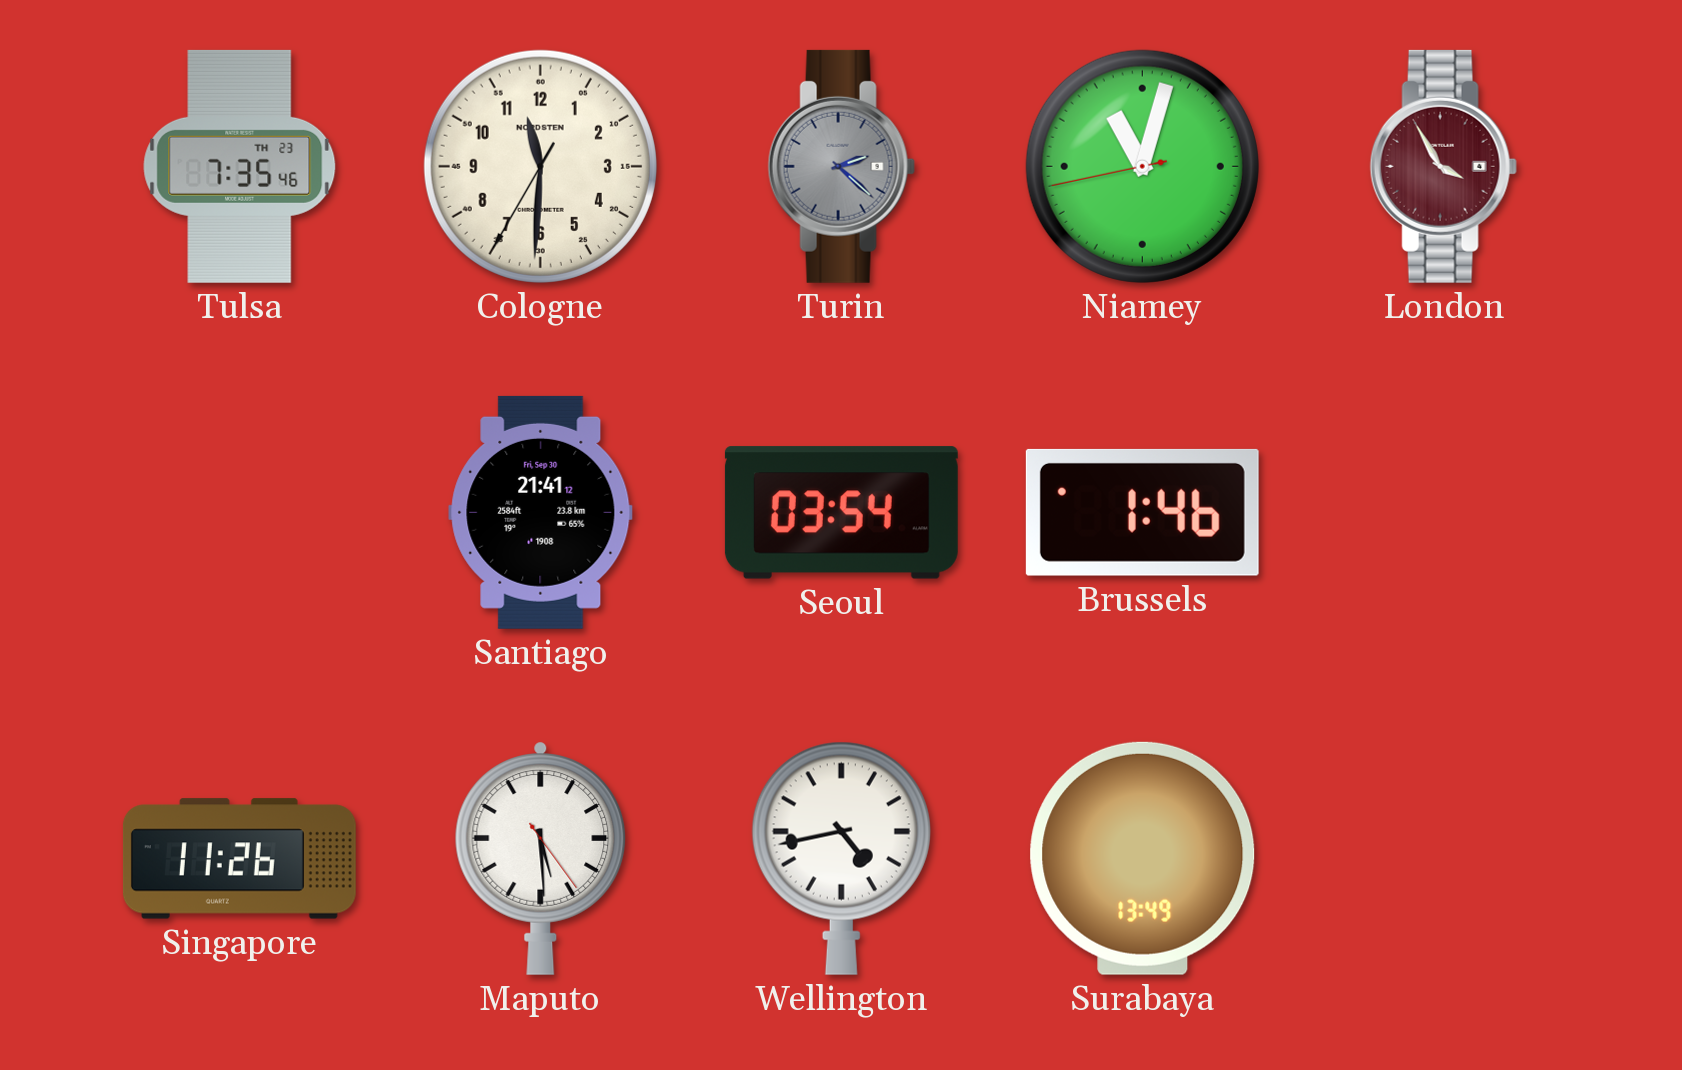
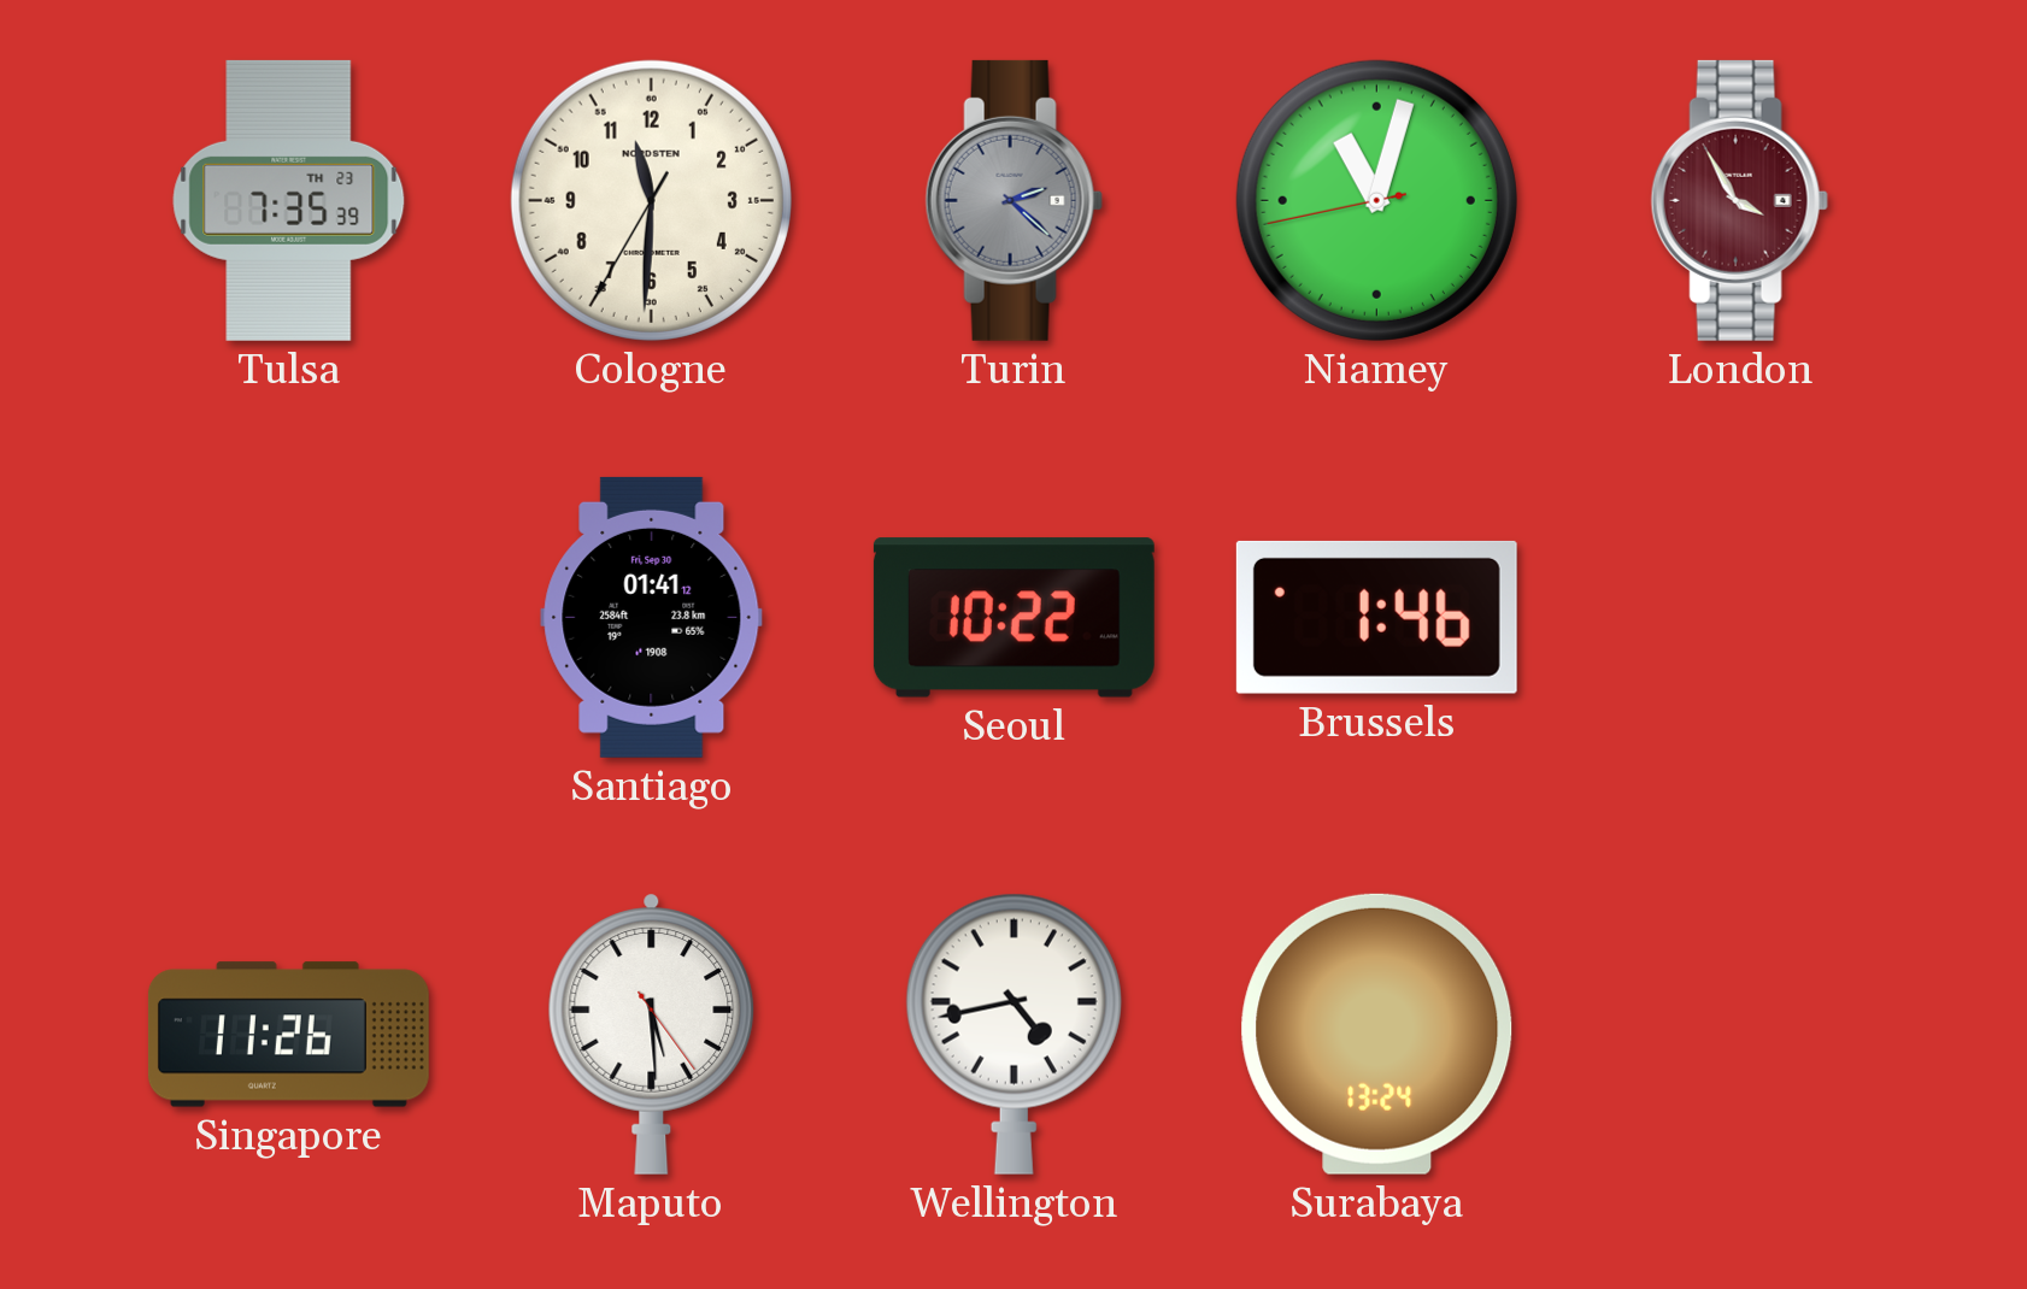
Tulsa: 7:35:46 -> 7:35:39 (289, 200)
Santiago: 21:41 -> 01:41 (652, 617)
Seoul: 03:54 -> 10:22 (1013, 618)
Surabaya: 13:49 -> 13:24 (1377, 1034)
